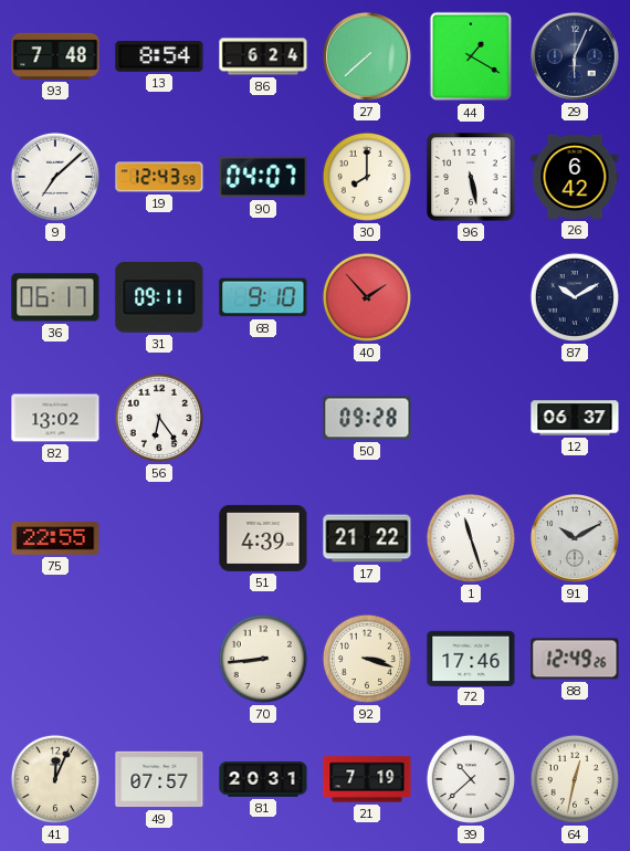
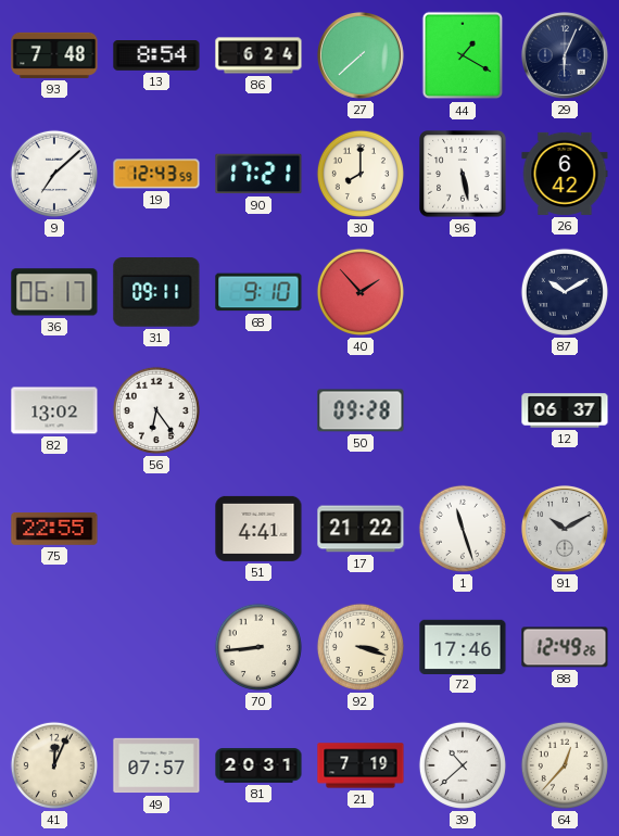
90: 04:07 -> 17:21 (258, 174)
51: 4:39 -> 4:41 (258, 529)
64: 12:32 -> 12:37 (565, 765)
